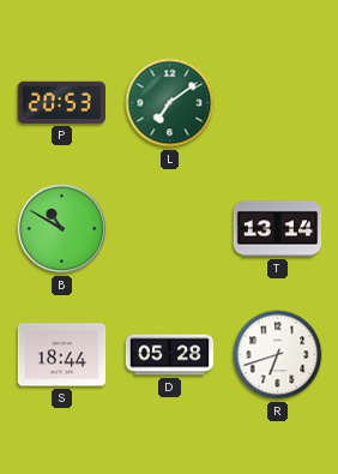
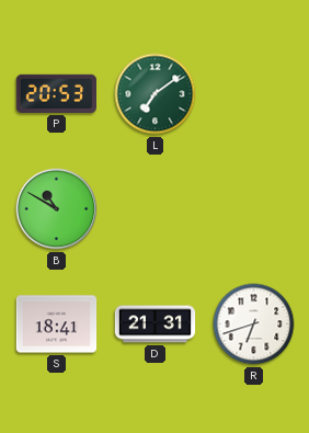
T: 13:14 -> none (278, 229)
S: 18:44 -> 18:41 (57, 324)
D: 05:28 -> 21:31 (156, 324)
